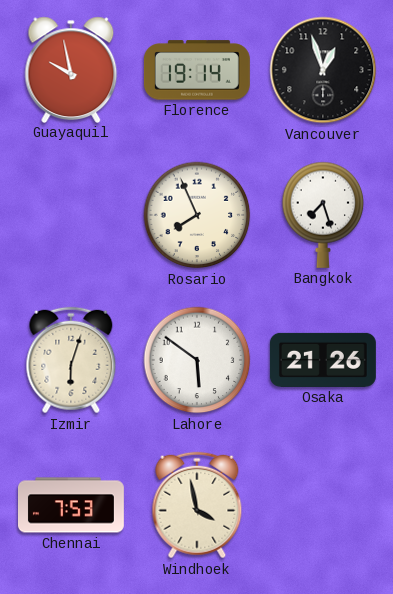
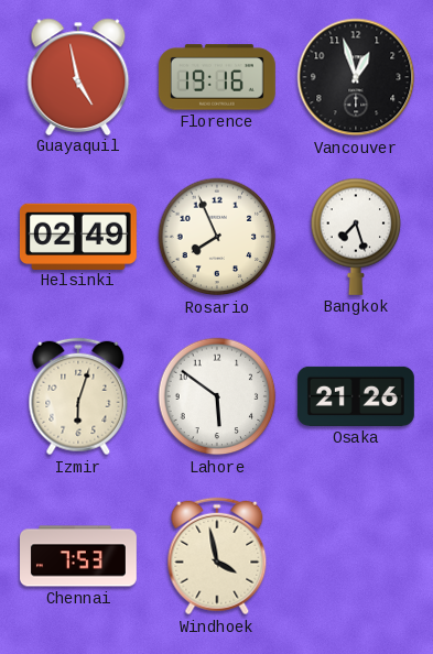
Guayaquil: 9:58 -> 4:58 (78, 76)
Florence: 19:14 -> 19:16 (217, 77)
Helsinki: none -> 02:49 (78, 236)
